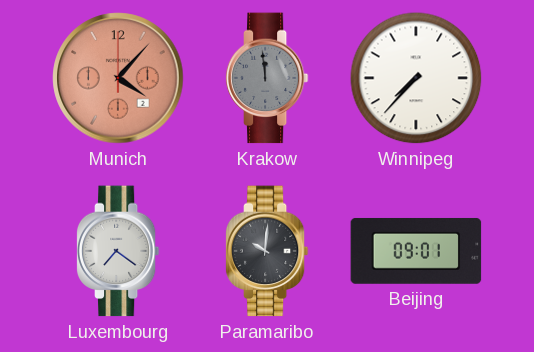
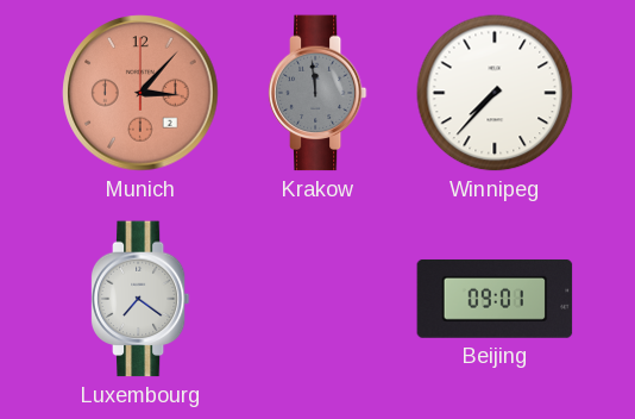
Munich: 4:07 -> 3:07 (140, 93)
Paramaribo: 10:01 -> none (267, 251)
